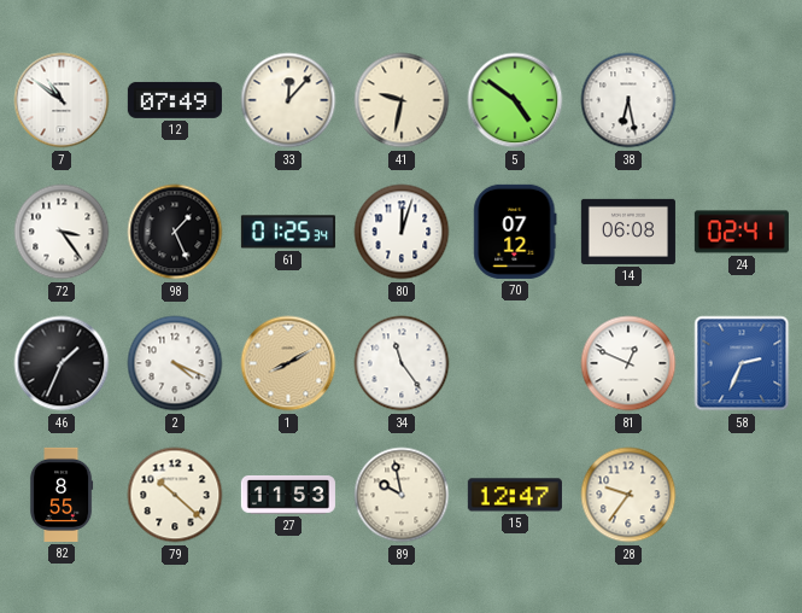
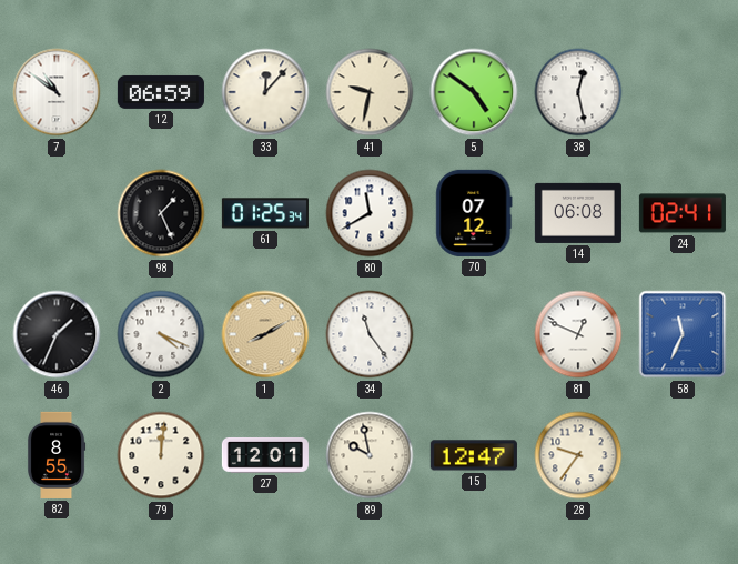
12: 07:49 -> 06:59 (161, 92)
38: 6:28 -> 12:28 (578, 92)
72: 3:24 -> none (62, 232)
80: 12:03 -> 11:40 (370, 213)
58: 2:34 -> 11:34 (683, 334)
79: 10:22 -> 12:01 (161, 455)
27: 11:53 -> 12:01 (265, 455)
